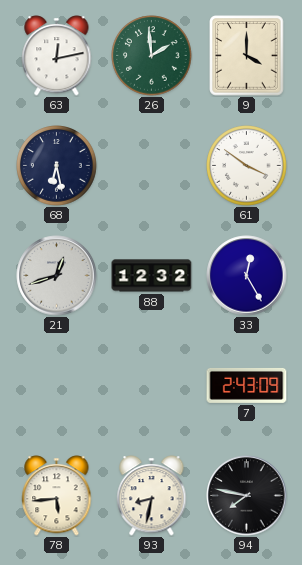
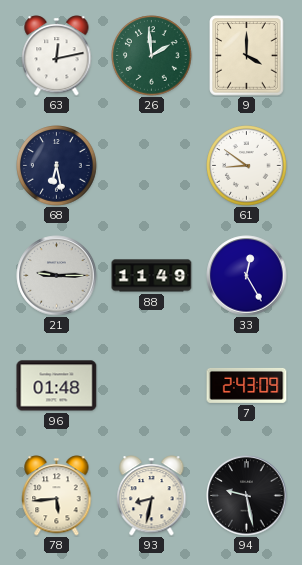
61: 3:51 -> 8:51 (247, 166)
21: 12:42 -> 9:15 (57, 276)
88: 12:32 -> 11:49 (152, 276)
96: none -> 01:48 (57, 386)
94: 7:47 -> 9:28 (247, 496)
